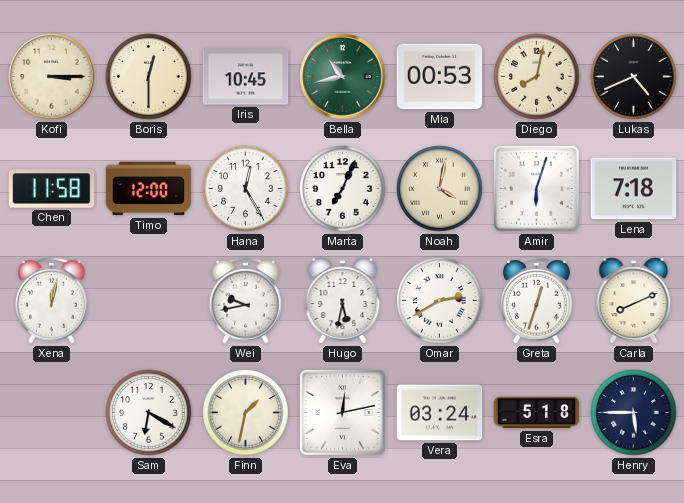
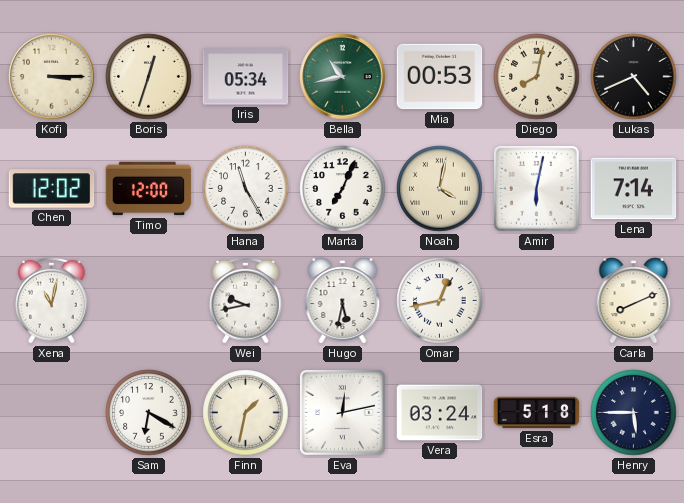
Boris: 12:30 -> 12:33 (149, 77)
Iris: 10:45 -> 05:34 (246, 77)
Chen: 11:58 -> 12:02 (52, 189)
Hana: 12:25 -> 11:25 (246, 189)
Amir: 6:03 -> 6:02 (536, 188)
Lena: 7:18 -> 7:14 (634, 189)
Xena: 12:02 -> 11:02 (52, 300)
Omar: 2:40 -> 12:43 (440, 301)
Greta: 12:33 -> none (537, 300)
